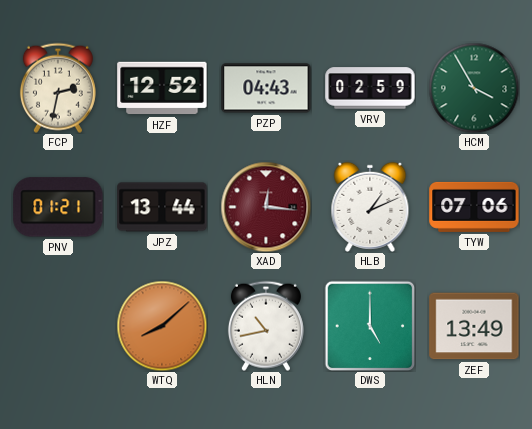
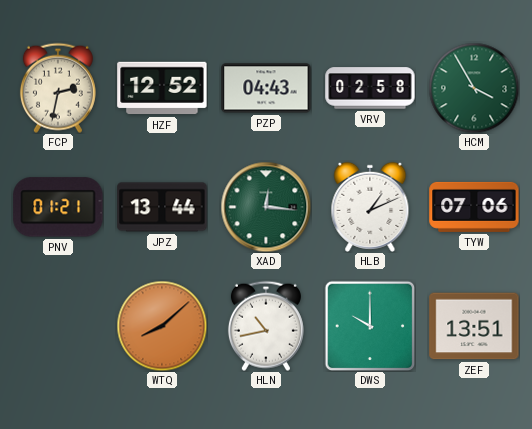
VRV: 02:59 -> 02:58 (370, 88)
XAD dial: burgundy -> green (266, 207)
DWS: 5:00 -> 10:00 (370, 326)
ZEF: 13:49 -> 13:51 (474, 326)
